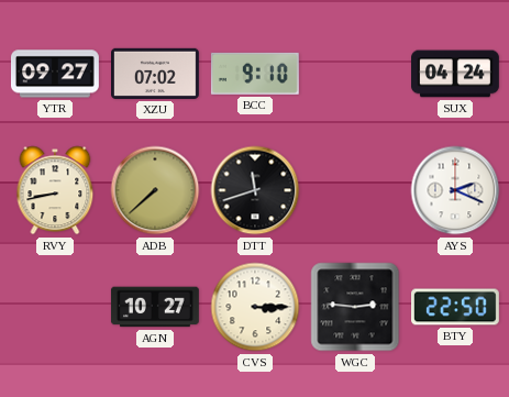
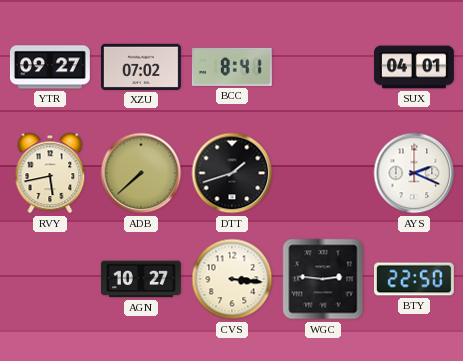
BCC: 9:10 -> 8:41 (232, 67)
SUX: 04:24 -> 04:01 (415, 67)
RVY: 8:43 -> 5:43 (50, 173)
DTT: 11:42 -> 1:42 (232, 173)
CVS: 3:15 -> 3:16 (232, 279)
